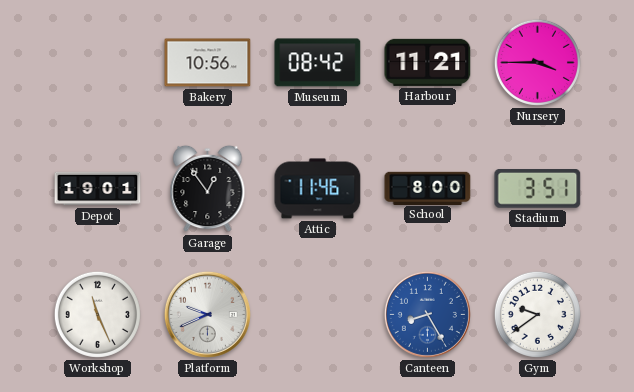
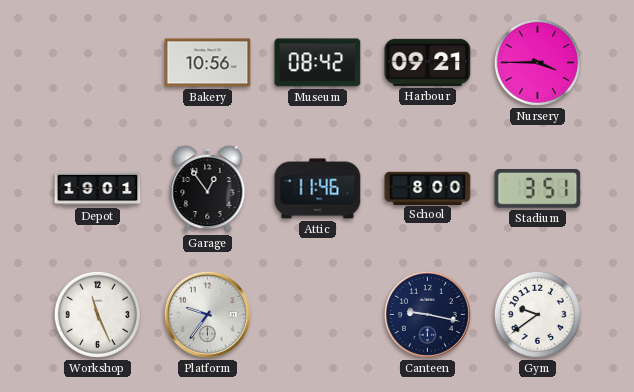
Harbour: 11:21 -> 09:21 (428, 62)
Platform: 9:41 -> 9:36 (207, 314)
Canteen: 8:25 -> 9:17 (427, 314)
Canteen dial: blue -> navy (427, 314)
